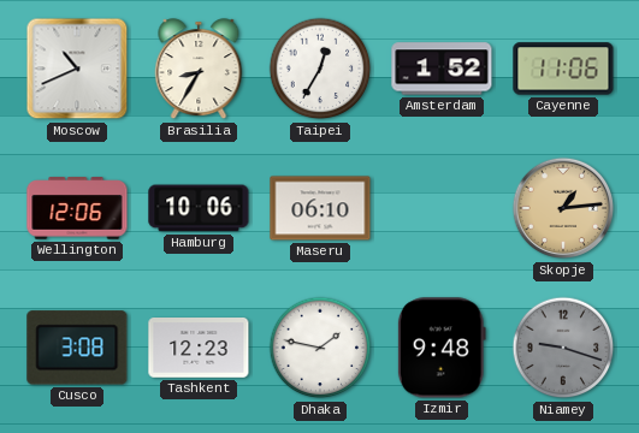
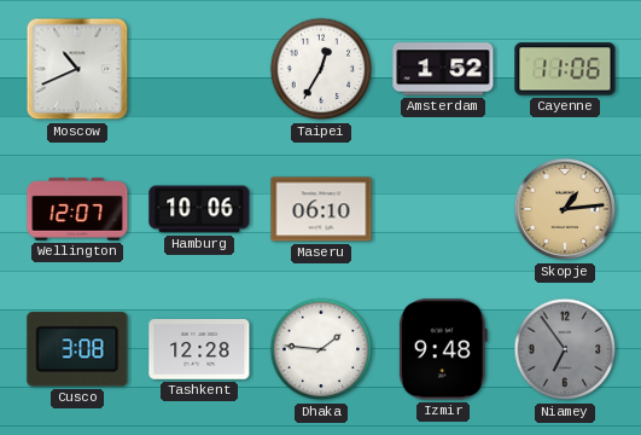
Brasilia: 8:35 -> none (199, 70)
Wellington: 12:06 -> 12:07 (77, 209)
Tashkent: 12:23 -> 12:28 (199, 350)
Dhaka: 1:47 -> 1:46 (321, 349)
Niamey: 9:18 -> 6:54 (565, 349)
